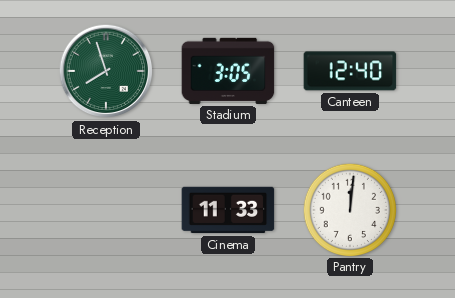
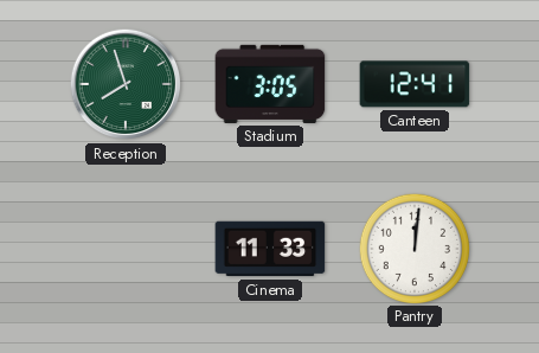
Canteen: 12:40 -> 12:41 (415, 84)
